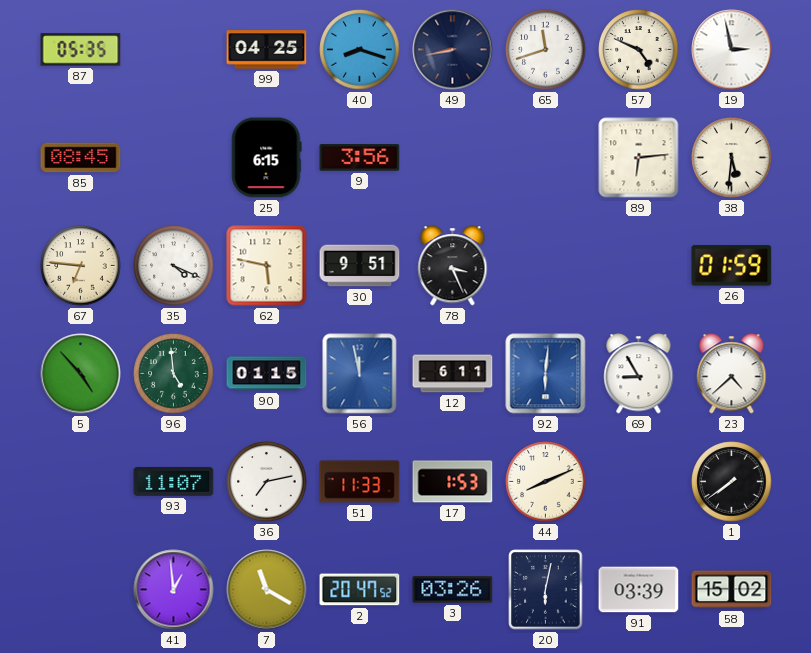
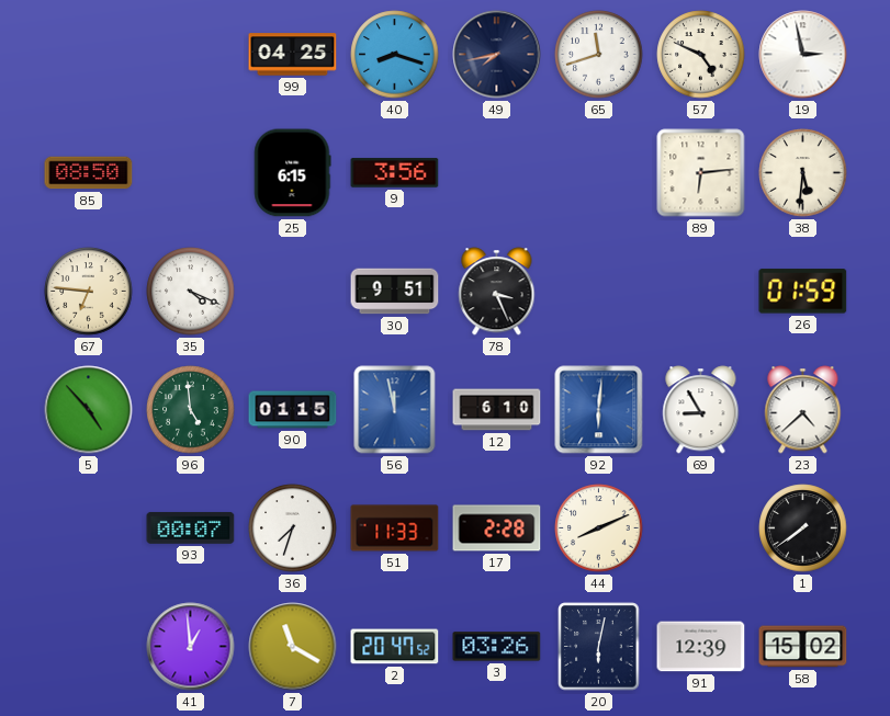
87: 05:35 -> none (81, 50)
49: 8:43 -> 7:43 (497, 55)
85: 08:45 -> 08:50 (89, 173)
62: 5:47 -> none (267, 266)
12: 6:11 -> 6:10 (497, 410)
93: 11:07 -> 00:07 (191, 527)
36: 7:13 -> 7:33 (293, 529)
17: 1:53 -> 2:28 (497, 529)
91: 03:39 -> 12:39 (701, 647)
